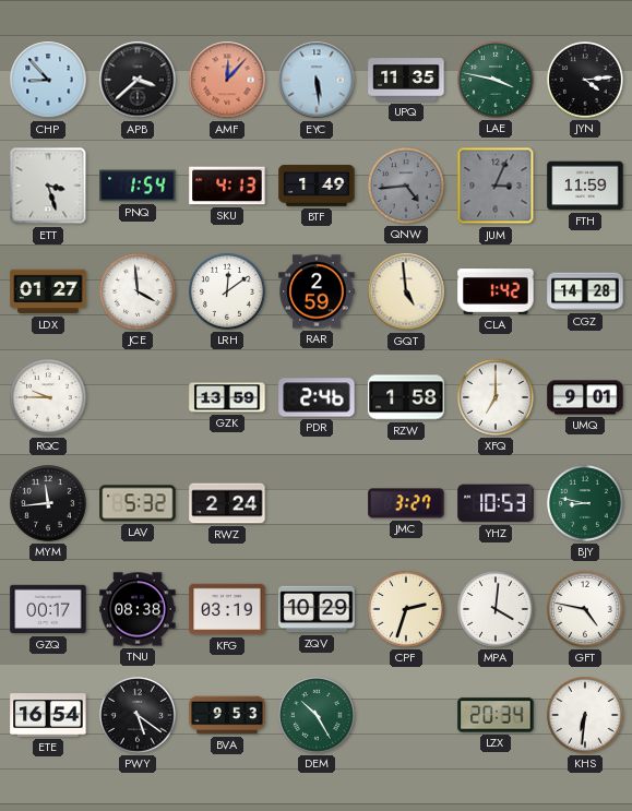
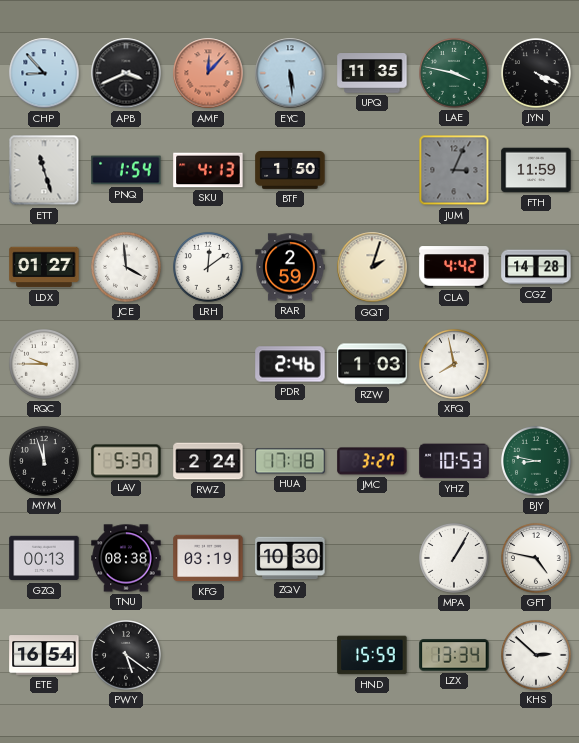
APB: 3:38 -> 3:41 (126, 73)
JYN: 4:14 -> 4:19 (537, 74)
ETT: 3:27 -> 11:27 (44, 170)
BTF: 1:49 -> 1:50 (290, 170)
QNW: 4:44 -> none (407, 187)
GQT: 4:59 -> 2:03 (372, 267)
CLA: 1:42 -> 4:42 (454, 267)
GZK: 13:59 -> none (227, 397)
RZW: 1:58 -> 1:03 (372, 364)
XFQ: 7:00 -> 7:58 (455, 365)
UMQ: 9:01 -> none (585, 397)
MYM: 11:44 -> 11:57 (45, 462)
LAV: 5:32 -> 5:37 (126, 461)
HUA: none -> 17:18 (290, 461)
GZQ: 00:17 -> 00:13 (44, 558)
ZQV: 10:29 -> 10:30 (290, 558)
CPF: 2:33 -> none (407, 610)
MPA: 4:01 -> 1:05 (455, 559)
BVA: 9:53 -> none (227, 715)
DEM: 10:25 -> none (318, 716)
HND: none -> 15:59 (372, 655)
LZX: 20:34 -> 13:34 (454, 655)
KHS: 6:31 -> 2:52 (537, 656)
